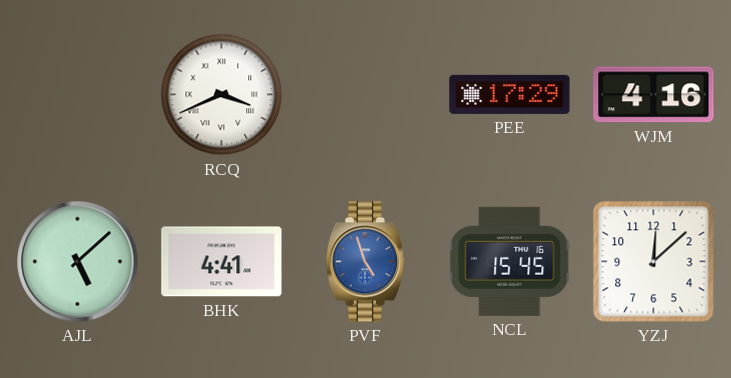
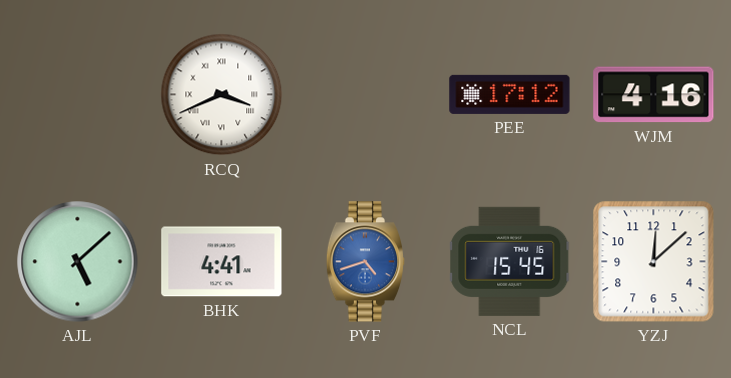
PEE: 17:29 -> 17:12 (510, 94)
PVF: 4:57 -> 4:42 (365, 262)
